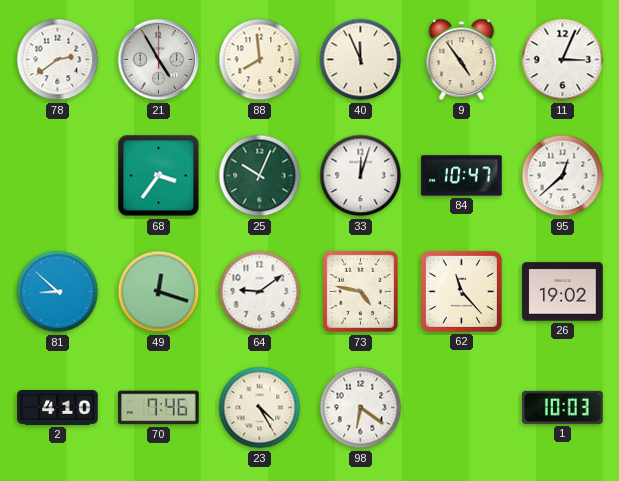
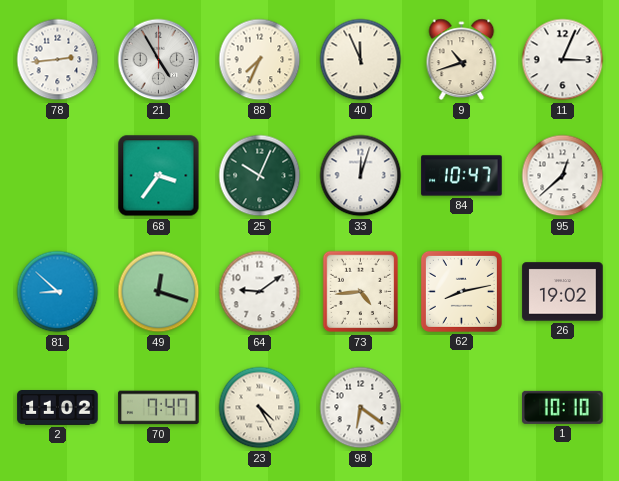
78: 2:39 -> 2:44 (58, 60)
88: 7:59 -> 7:34 (260, 60)
9: 4:54 -> 10:42 (462, 60)
73: 4:47 -> 4:44 (360, 292)
62: 11:23 -> 8:13 (461, 291)
2: 4:10 -> 11:02 (58, 408)
70: 7:46 -> 7:47 (159, 408)
1: 10:03 -> 10:10 (563, 407)
